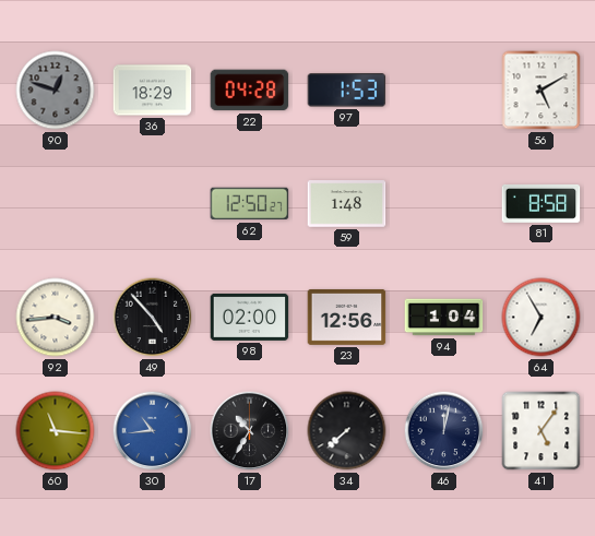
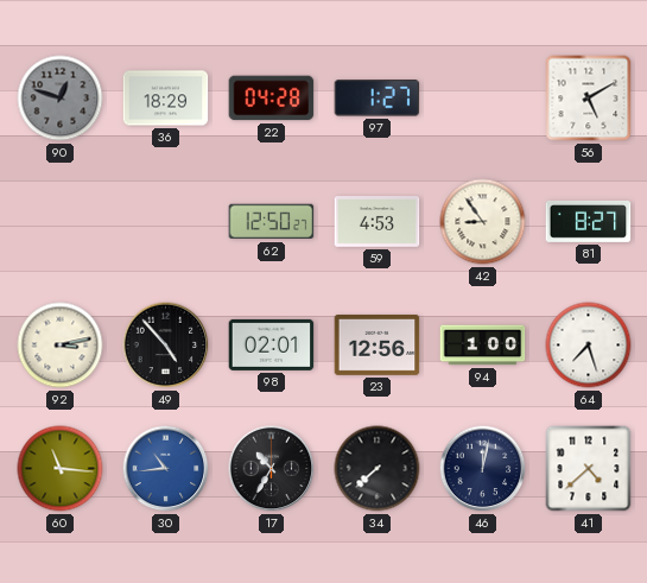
97: 1:53 -> 1:27 (378, 99)
59: 1:48 -> 4:53 (378, 222)
42: none -> 8:54 (483, 222)
81: 8:58 -> 8:27 (589, 221)
92: 3:44 -> 3:13 (61, 346)
98: 02:00 -> 02:01 (272, 344)
94: 1:04 -> 1:00 (483, 346)
64: 6:55 -> 7:27 (589, 346)
41: 5:06 -> 4:38 (589, 469)
